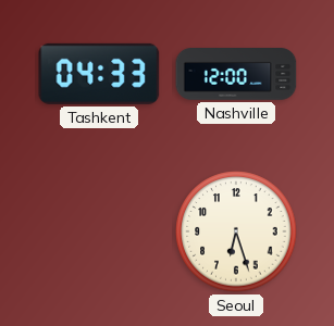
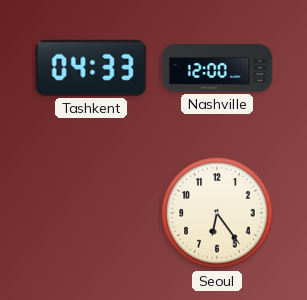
Seoul: 6:27 -> 6:24 (217, 213)
